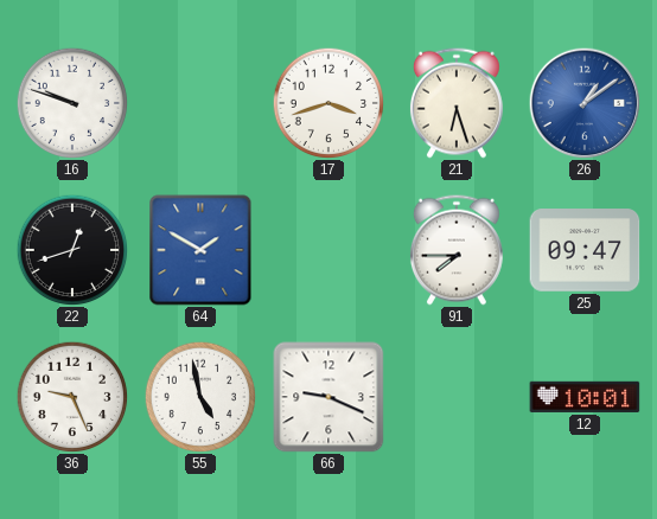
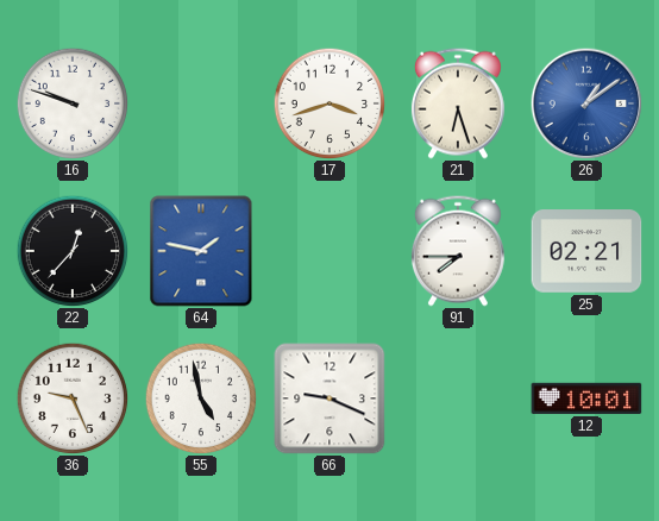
22: 12:42 -> 12:37 (73, 251)
64: 1:50 -> 1:47 (201, 251)
25: 09:47 -> 02:21 (586, 251)
